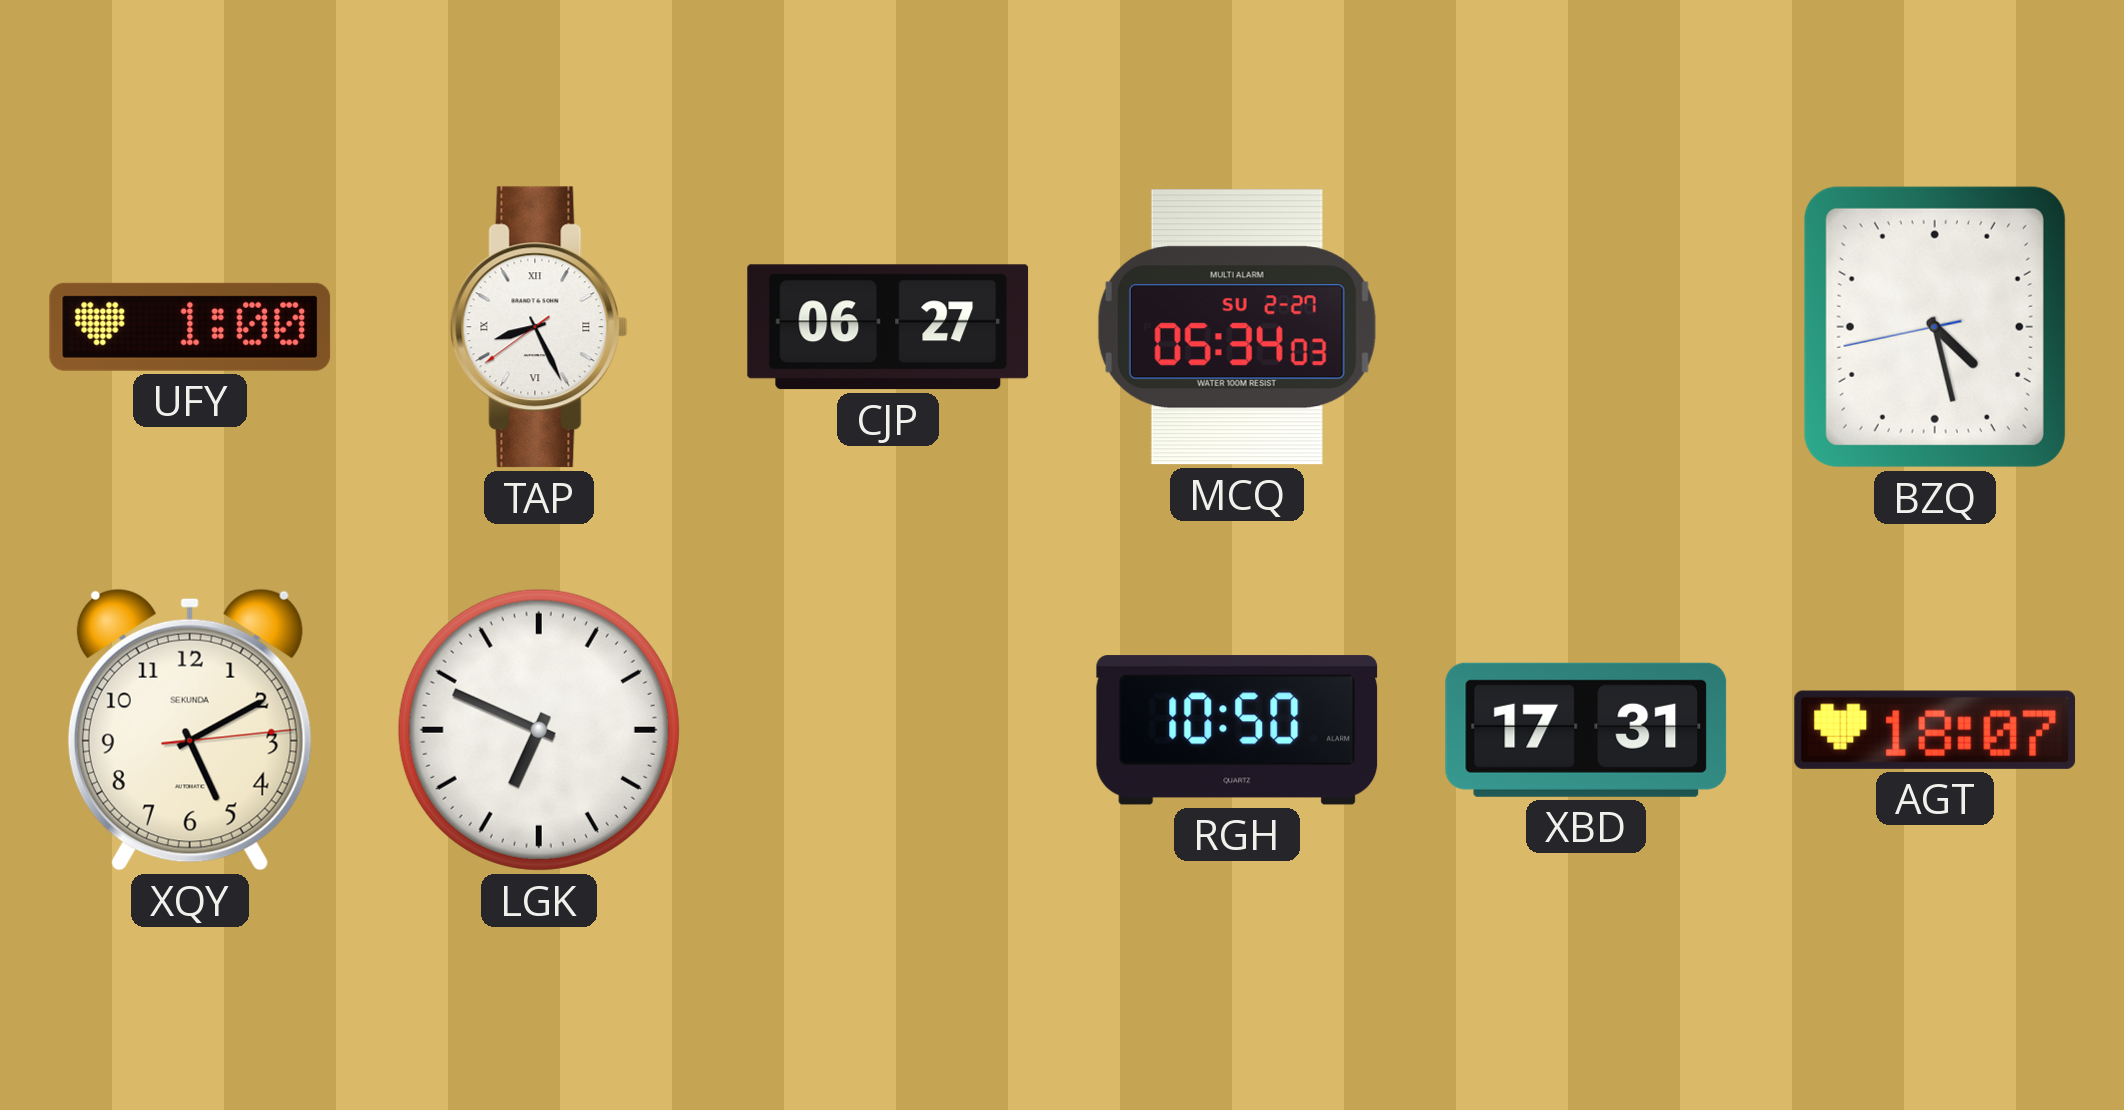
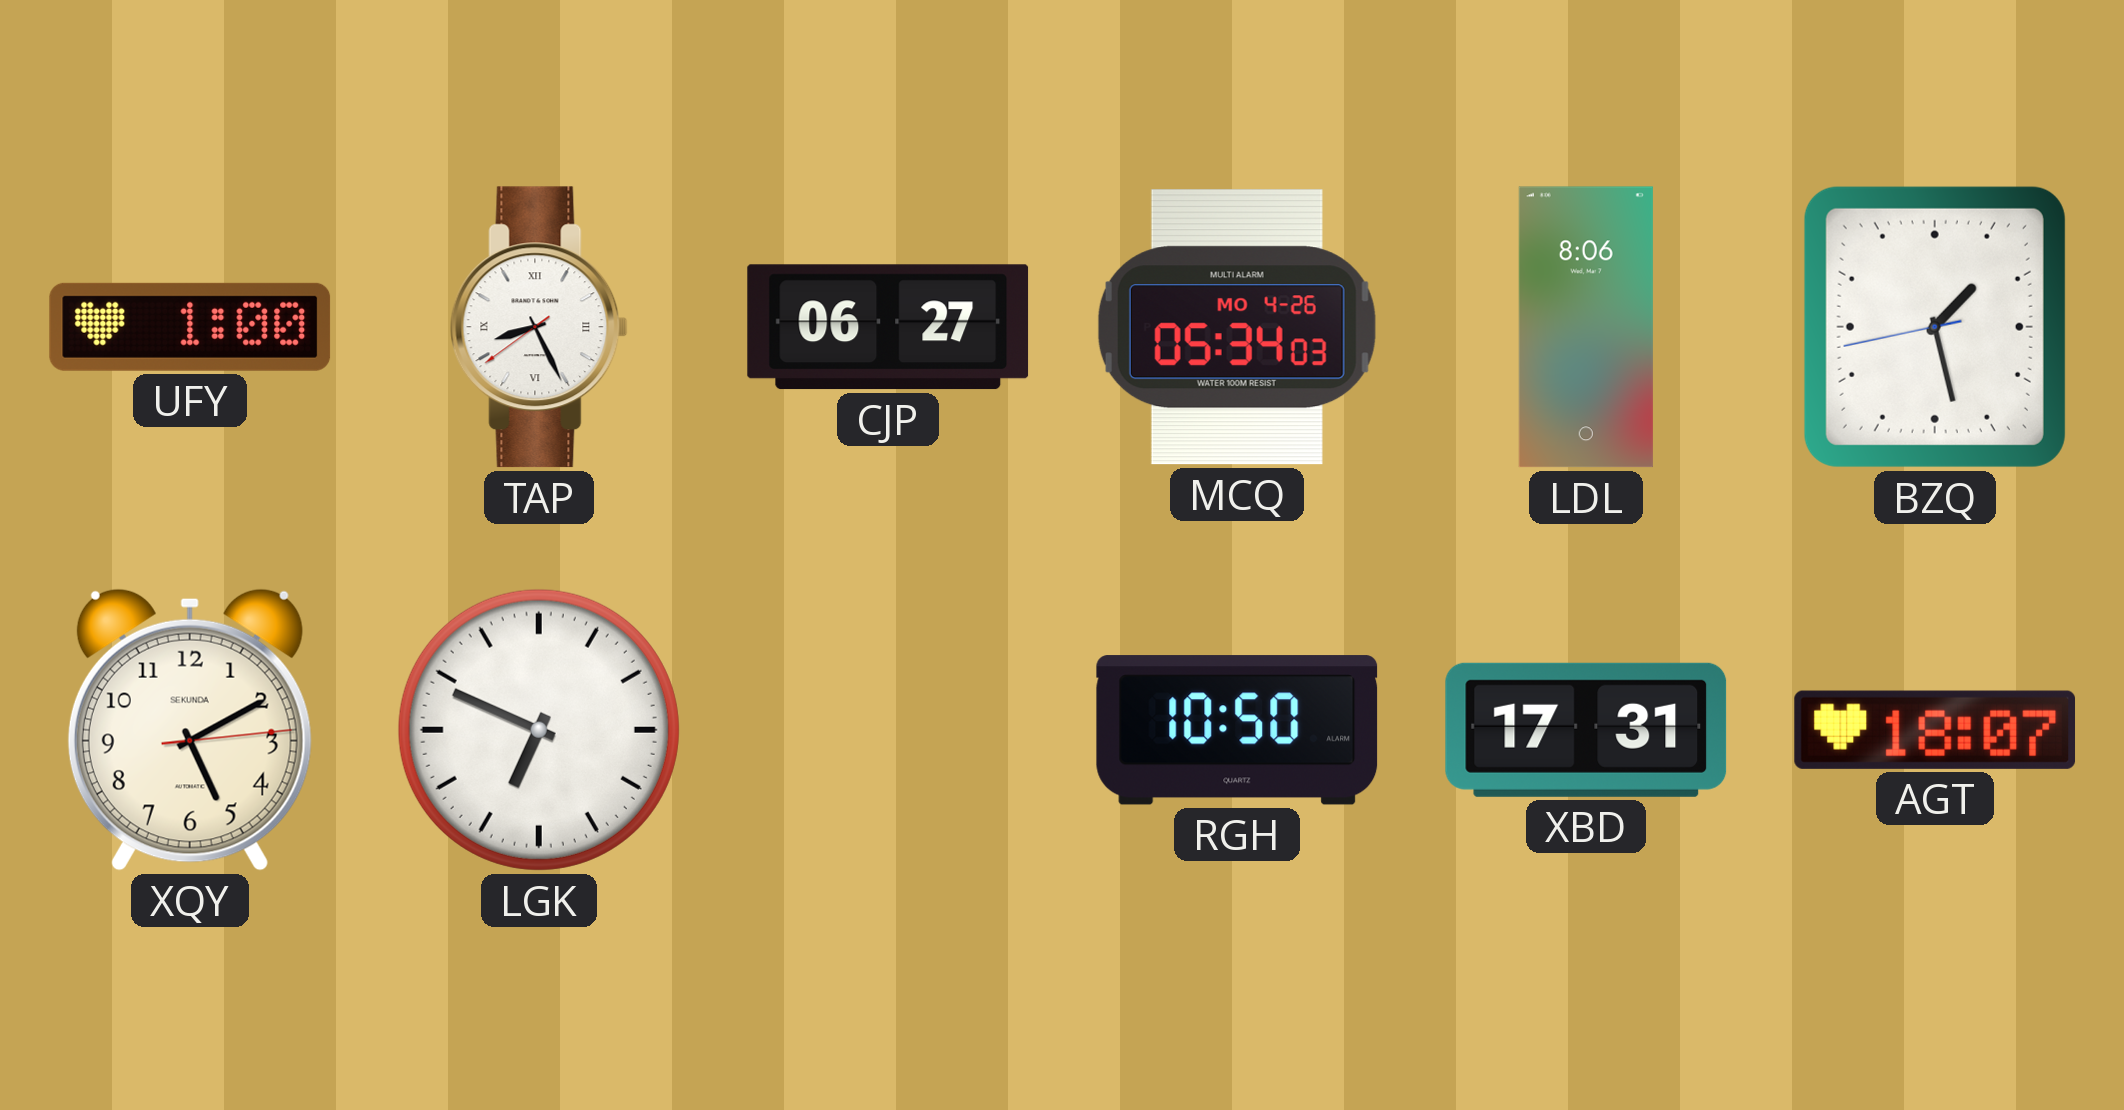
MCQ date: SU 2-27 -> MO 4-26 (1237, 327)
LDL: none -> 8:06 (1586, 327)
BZQ: 4:27 -> 1:27 (1935, 327)
